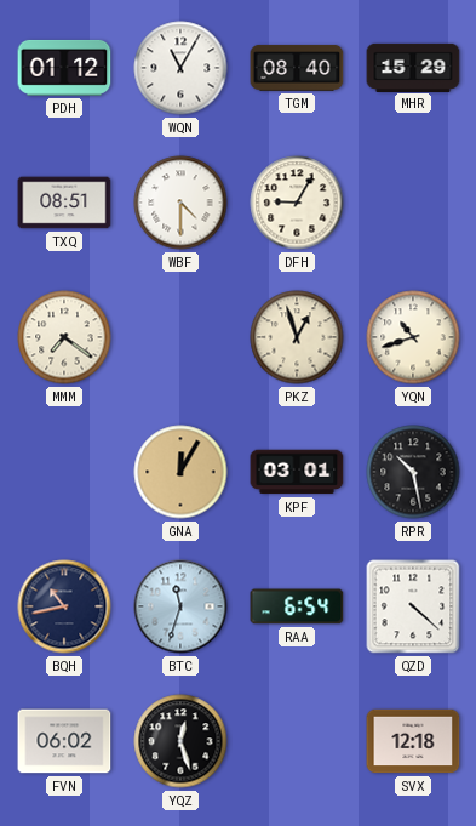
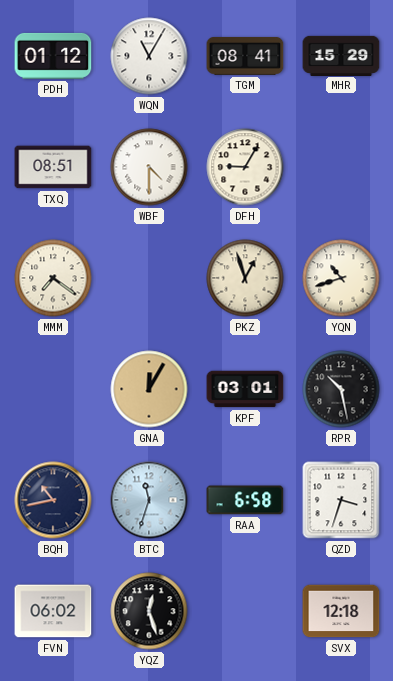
TGM: 08:40 -> 08:41 (245, 56)
RAA: 6:54 -> 6:58 (245, 500)
QZD: 4:22 -> 3:33 (341, 500)
